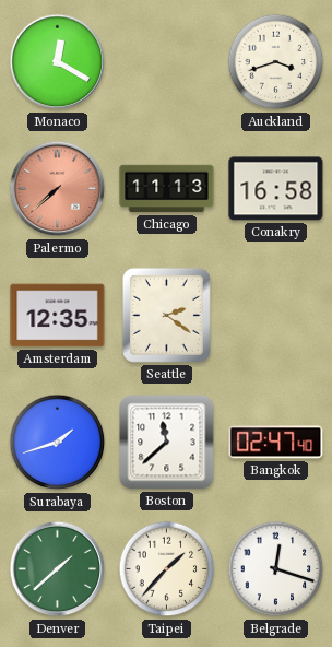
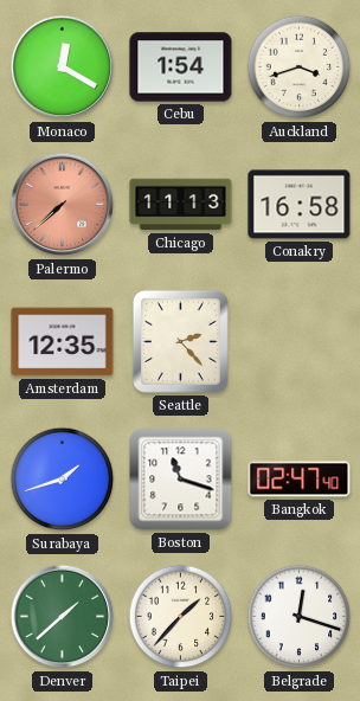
Cebu: none -> 1:54 (181, 67)
Seattle: 2:21 -> 2:23 (180, 341)
Boston: 11:38 -> 11:18 (181, 480)
